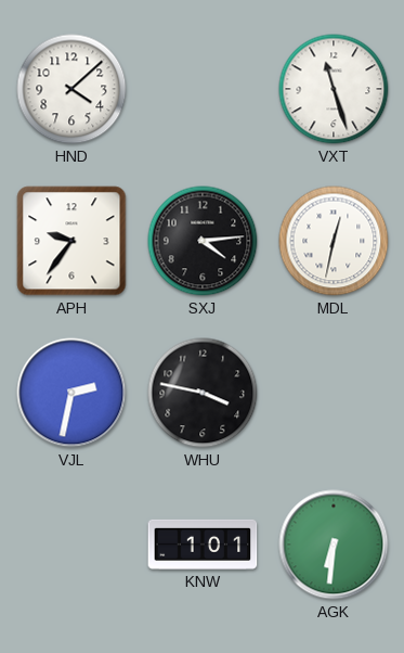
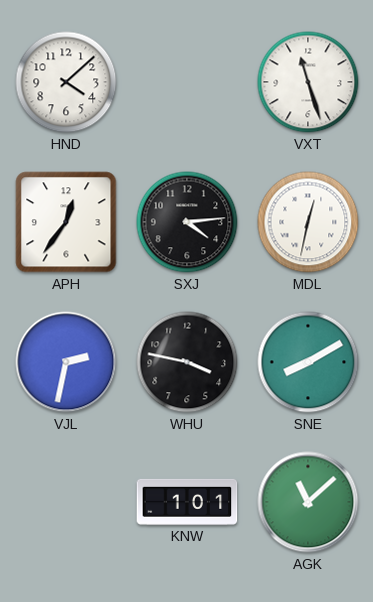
APH: 9:36 -> 12:36 (66, 222)
SNE: none -> 8:10 (308, 362)
AGK: 6:31 -> 11:08 (308, 502)
